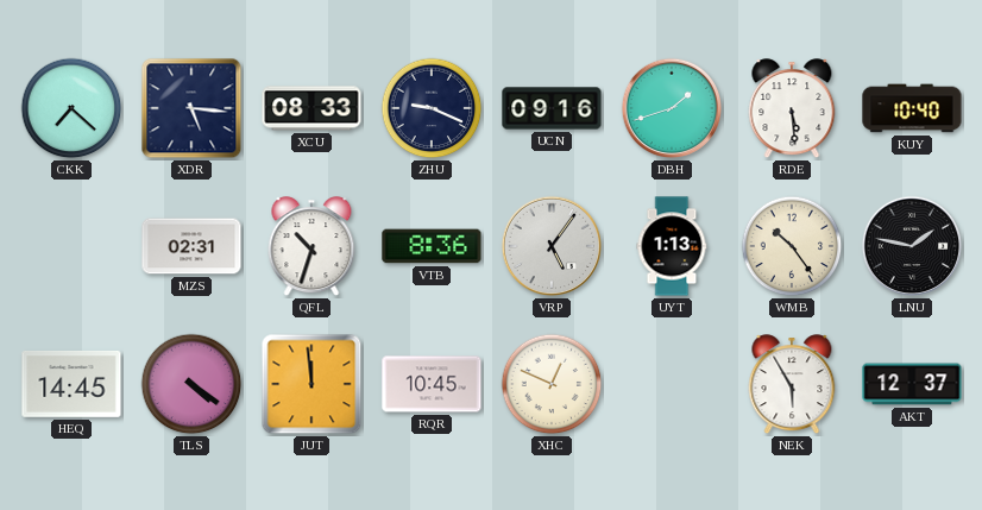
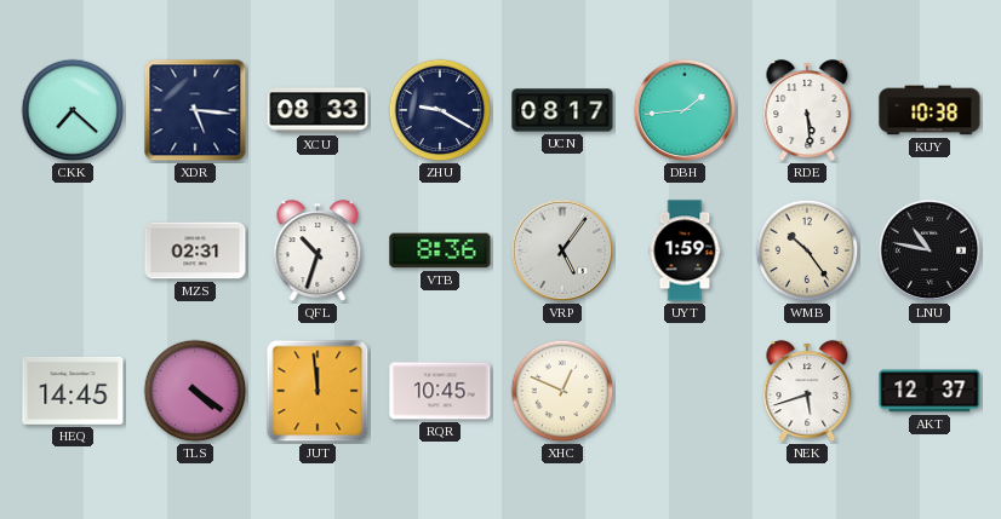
ZHU: 9:19 -> 9:20 (440, 110)
UCN: 09:16 -> 08:17 (562, 110)
DBH: 1:42 -> 1:44 (685, 110)
KUY: 10:40 -> 10:38 (930, 110)
UYT: 1:13 -> 1:59 (685, 250)
LNU: 1:47 -> 10:47 (930, 250)
NEK: 5:55 -> 5:42 (807, 392)
